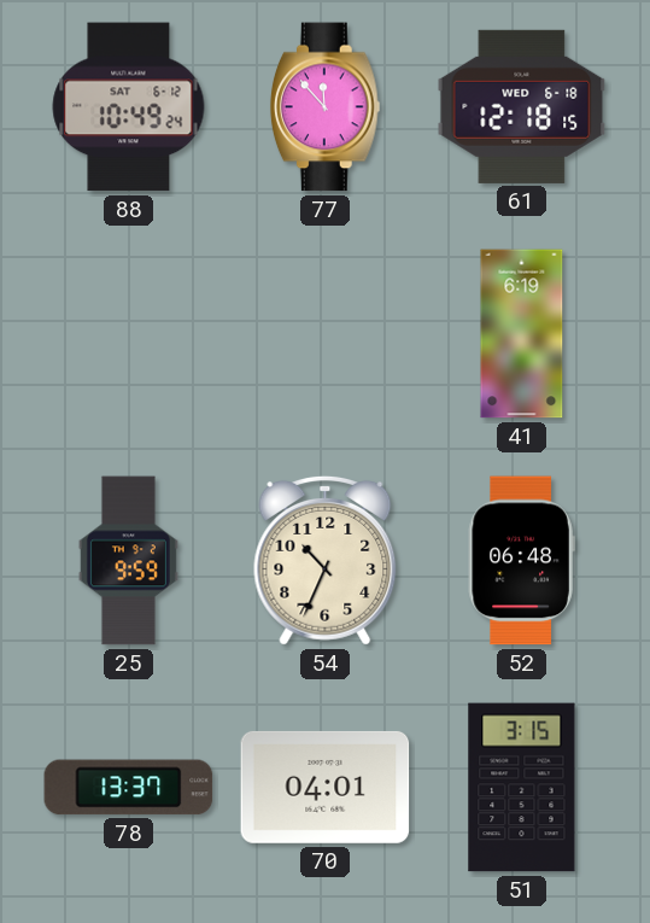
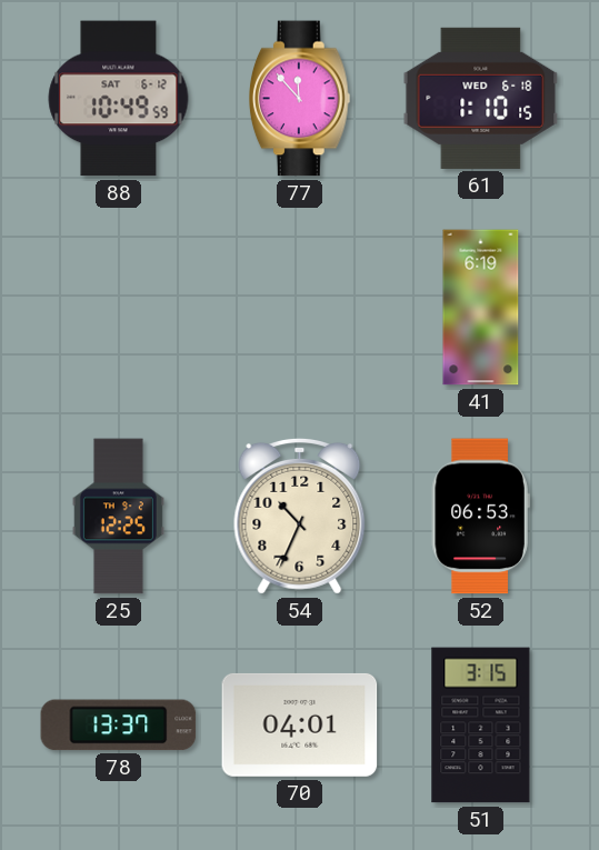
88: 10:49:24 -> 10:49:59 (119, 99)
61: 12:18 -> 1:10 (481, 98)
25: 9:59 -> 12:25 (118, 517)
52: 06:48 -> 06:53 (480, 517)
